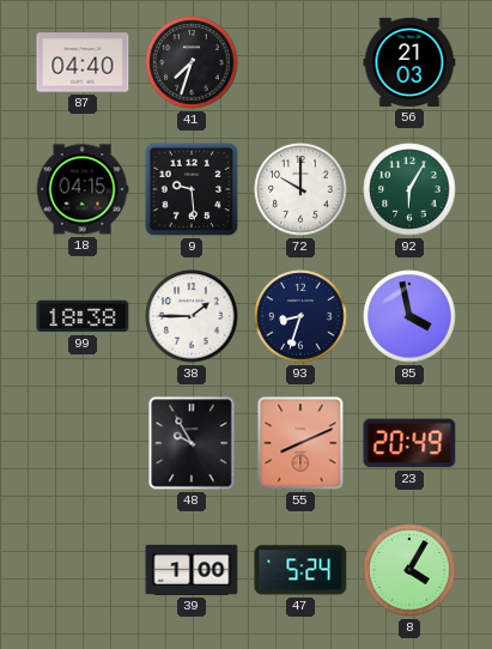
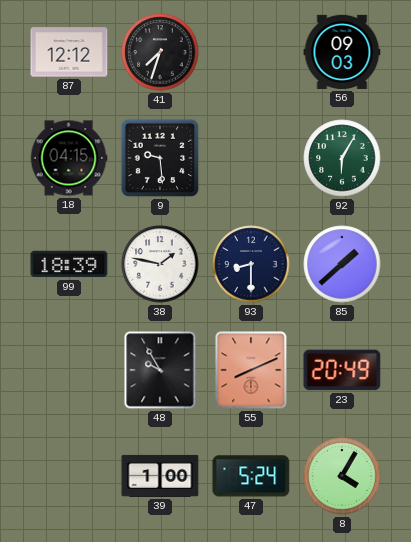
87: 04:40 -> 12:12 (69, 52)
56: 21:03 -> 09:03 (342, 52)
72: 10:00 -> none (300, 189)
99: 18:38 -> 18:39 (69, 264)
38: 1:45 -> 1:47 (160, 264)
93: 8:33 -> 8:30 (251, 264)
85: 3:58 -> 1:38 (342, 264)
